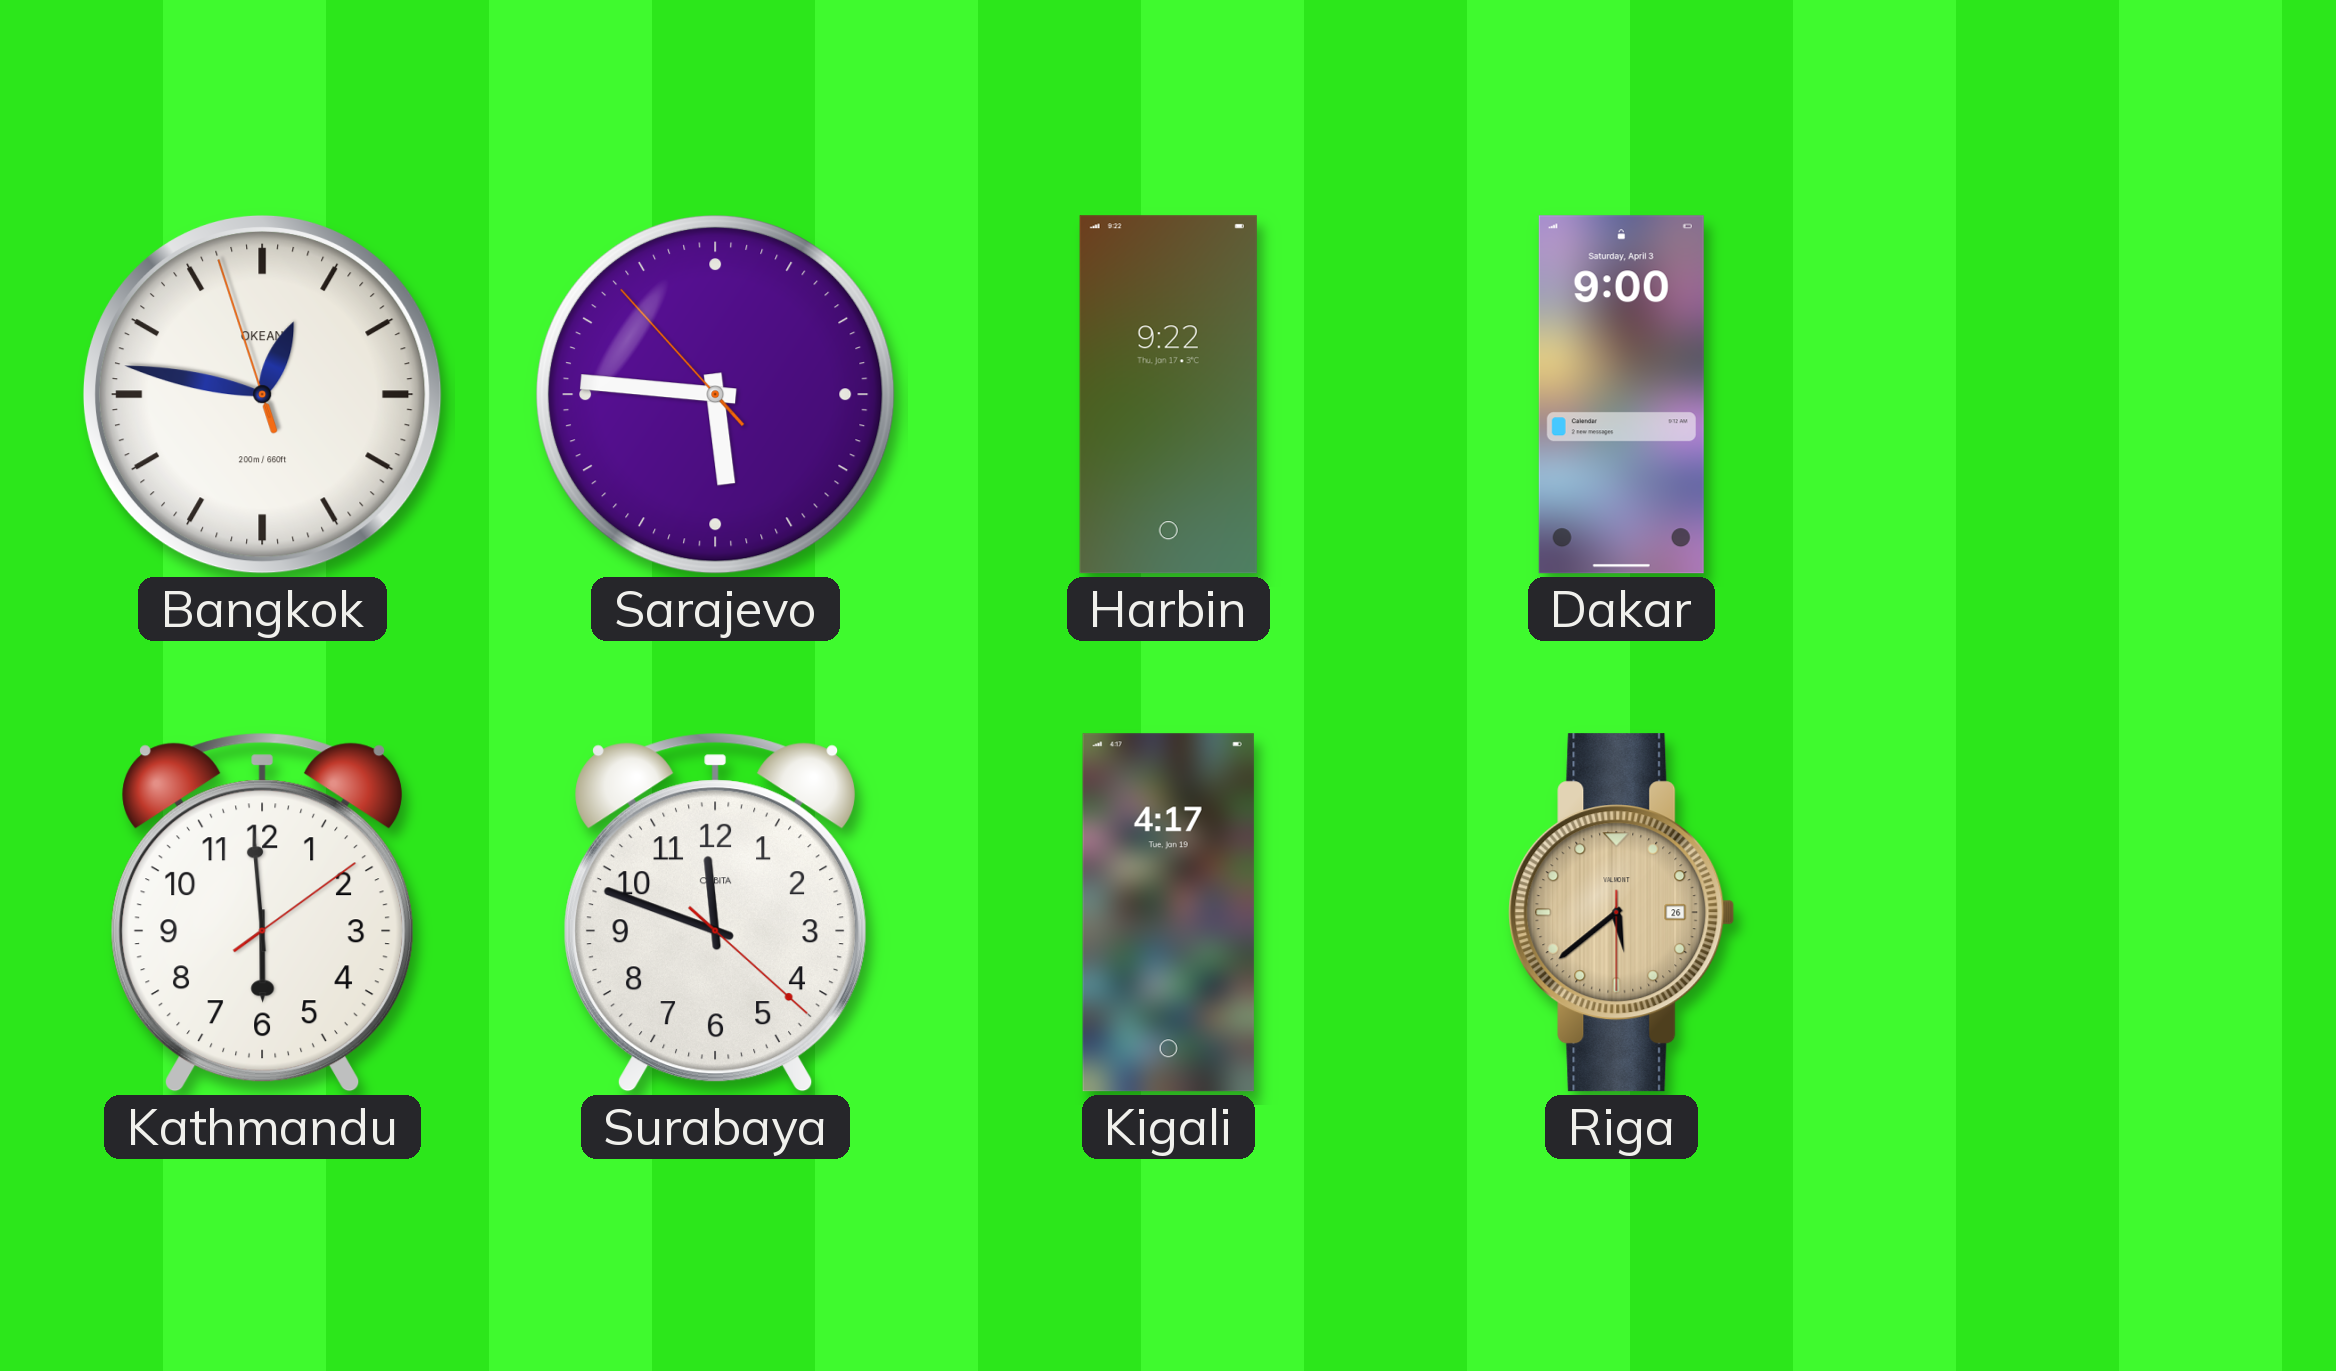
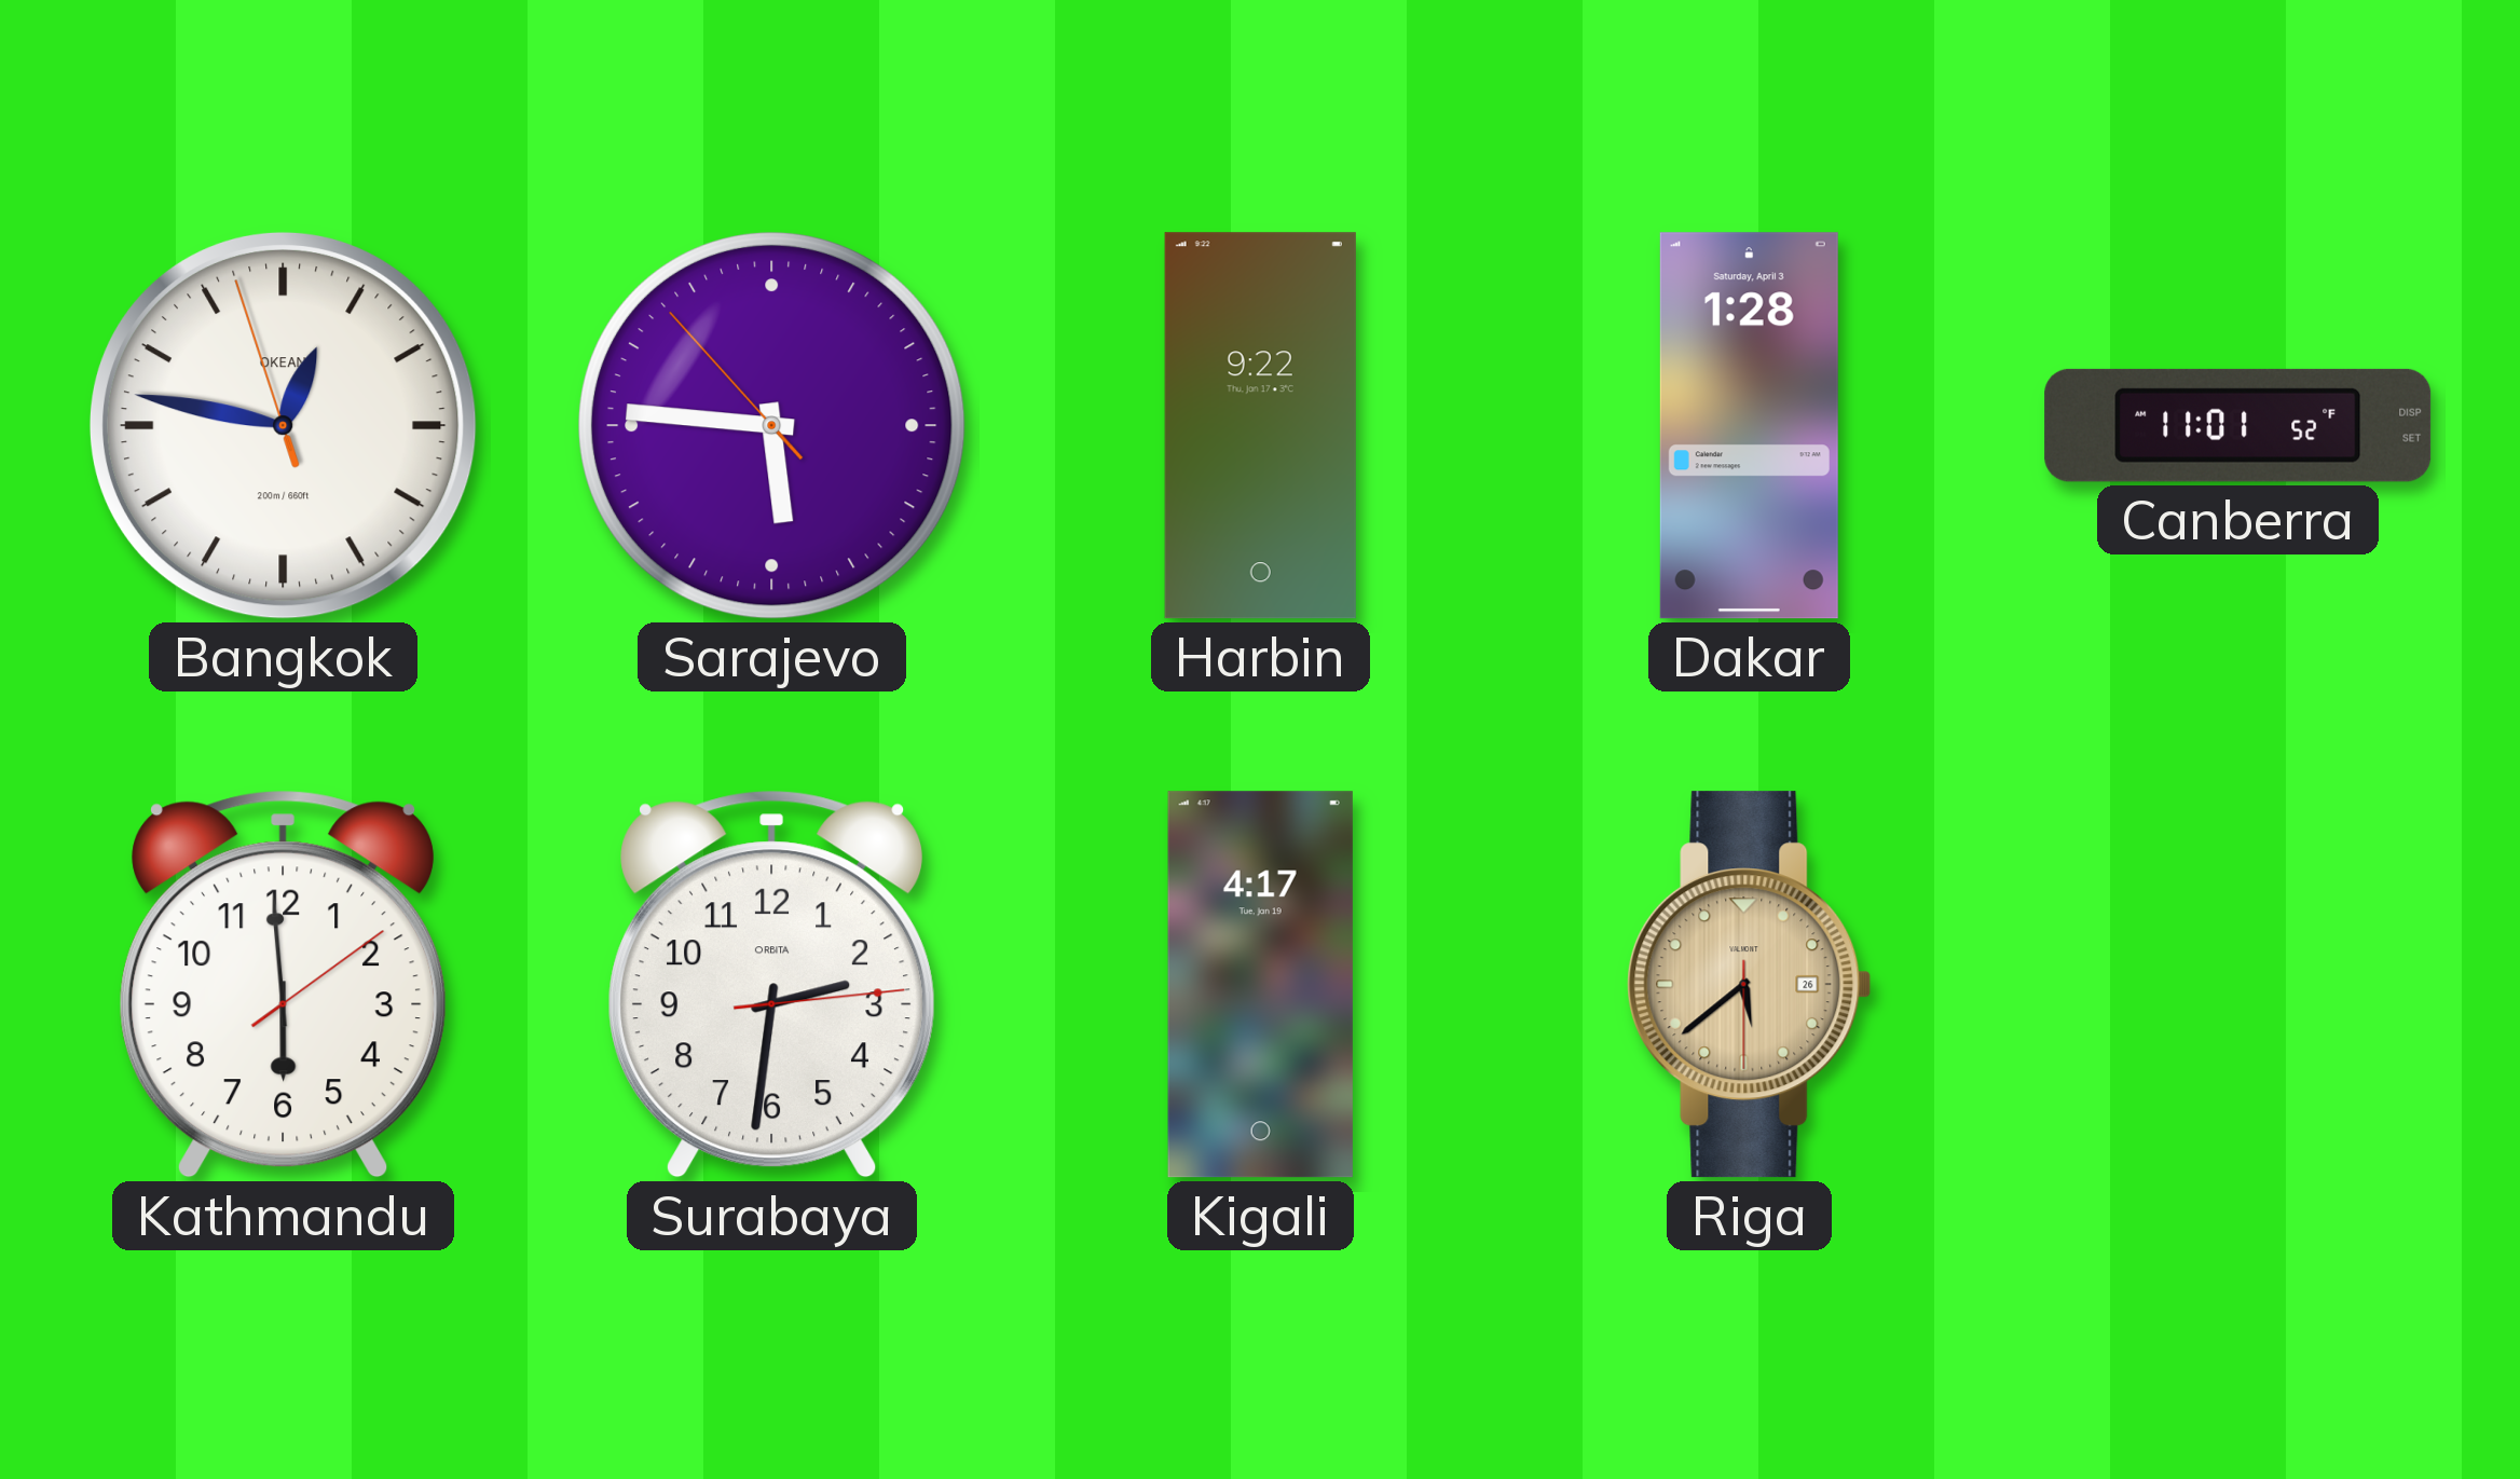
Dakar: 9:00 -> 1:28 (1749, 426)
Canberra: none -> 11:01 (2238, 425)
Surabaya: 11:48 -> 2:31 (772, 984)
